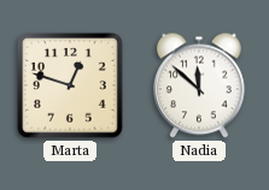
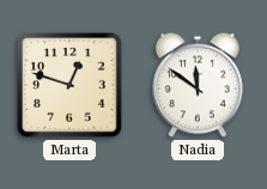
Nadia: 11:52 -> 11:51 (199, 85)
